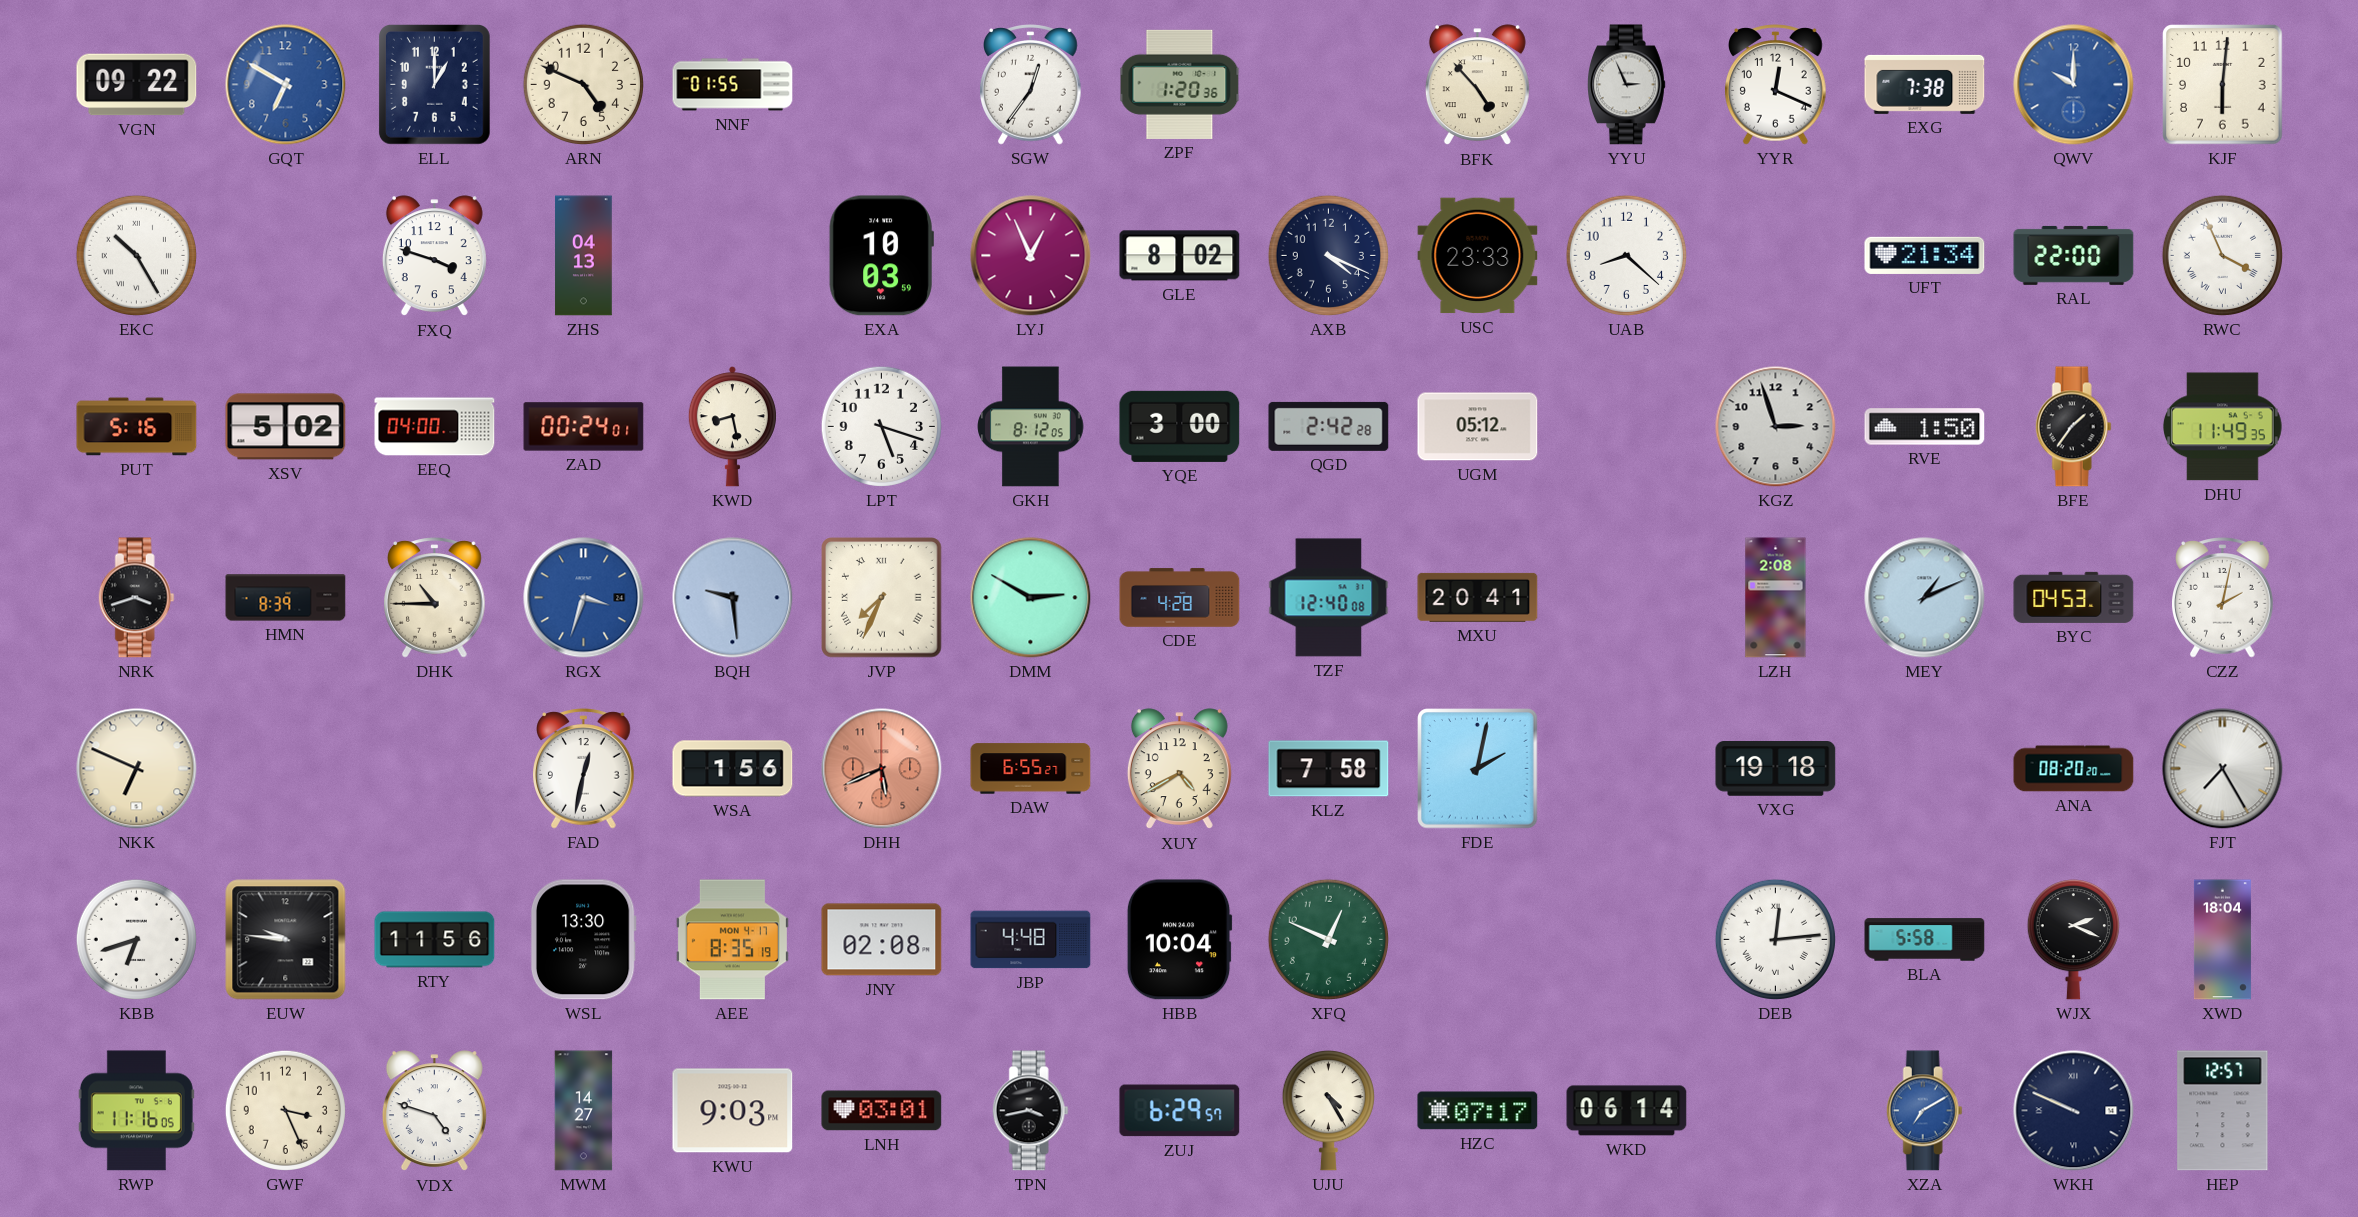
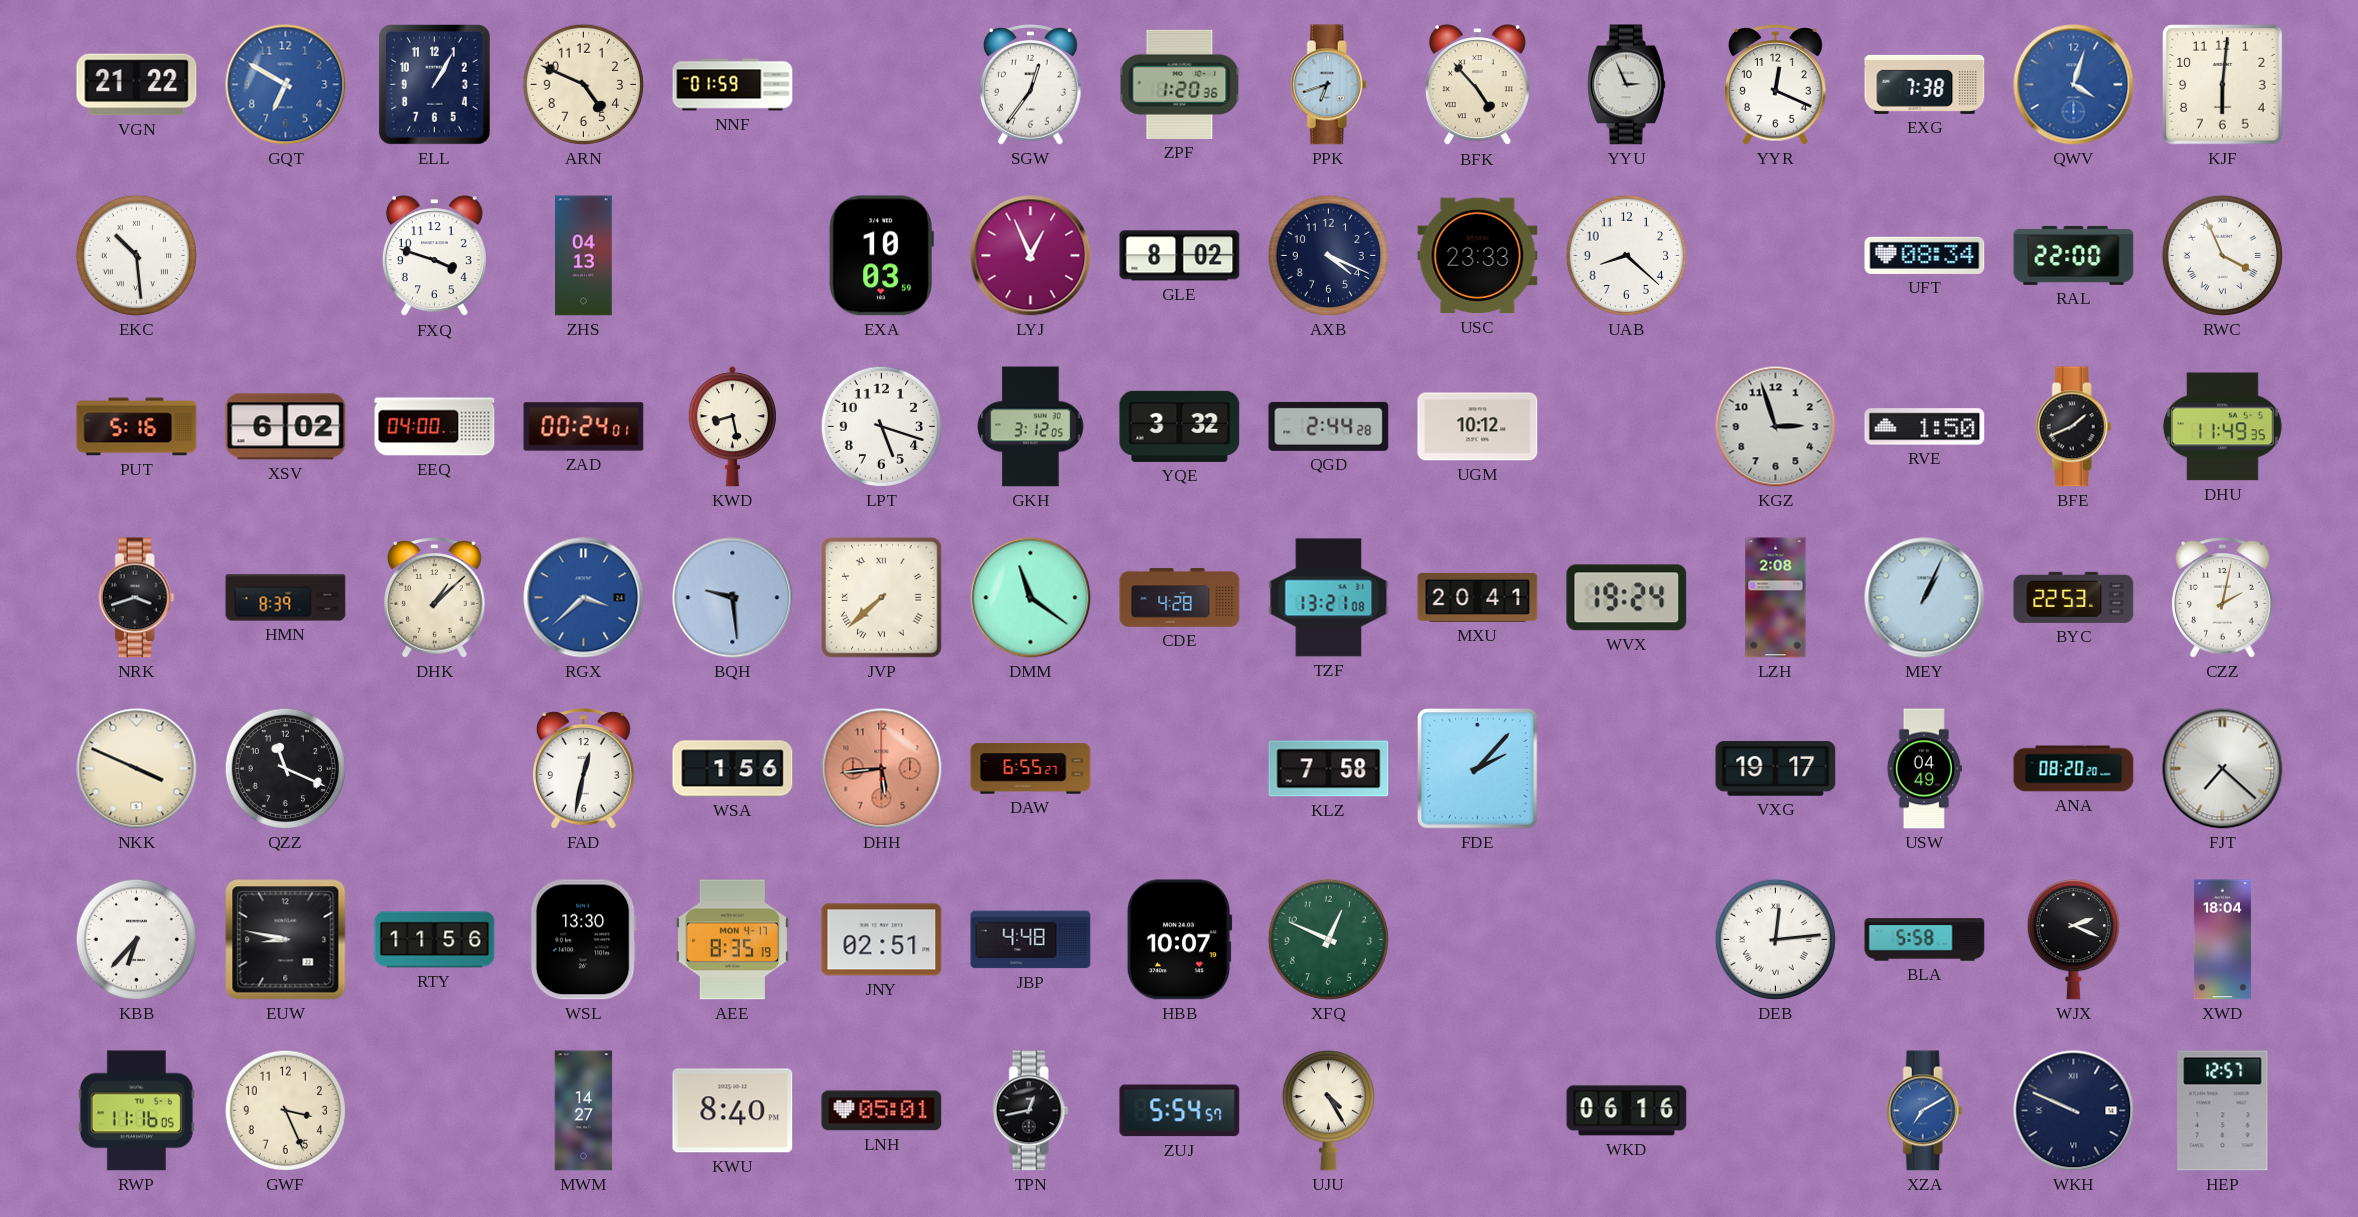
VGN: 09:22 -> 21:22 (137, 85)
ELL: 1:00 -> 1:05 (434, 85)
NNF: 01:55 -> 01:59 (733, 85)
PPK: none -> 6:42 (1328, 85)
QWV: 10:00 -> 4:03 (2074, 85)
EKC: 10:25 -> 10:29 (136, 255)
UFT: 21:34 -> 08:34 (1925, 255)
XSV: 5:02 -> 6:02 (286, 427)
GKH: 8:12 -> 3:12 (1031, 427)
YQE: 3:00 -> 3:32 (1180, 426)
QGD: 2:42 -> 2:44 (1329, 426)
UGM: 05:12 -> 10:12 (1478, 427)
BFE: 1:36 -> 1:41 (2073, 427)
DHK: 10:45 -> 1:08 (435, 598)
RGX: 3:33 -> 3:38 (584, 598)
JVP: 7:34 -> 7:38 (882, 598)
DMM: 2:50 -> 11:21 (1031, 598)
TZF: 12:40 -> 13:21 (1329, 598)
WVX: none -> 19:24 (1627, 598)
MEY: 1:11 -> 1:04 (1925, 598)
BYC: 04:53 -> 22:53 (2074, 597)
NKK: 6:49 -> 3:49 (137, 769)
QZZ: none -> 11:19 (285, 768)
DHH: 5:41 -> 5:44 (882, 769)
XUY: 4:40 -> none (1179, 769)
FDE: 2:02 -> 2:07 (1478, 769)
VXG: 19:18 -> 19:17 (1776, 769)
USW: none -> 04:49 (1924, 769)
FJT: 7:25 -> 7:22 (2223, 769)
KBB: 6:42 -> 6:37 (136, 939)
EUW: 9:46 -> 8:47 (286, 940)
JNY: 02:08 -> 02:51 (882, 940)
HBB: 10:04 -> 10:07 (1179, 940)
VDX: 4:48 -> none (434, 1111)
KWU: 9:03 -> 8:40 (733, 1111)
LNH: 03:01 -> 05:01 (882, 1111)
TPN: 3:43 -> 12:43 (1030, 1111)
ZUJ: 6:29 -> 5:54 (1180, 1111)
HZC: 07:17 -> none (1478, 1111)
WKD: 06:14 -> 06:16 (1627, 1111)
